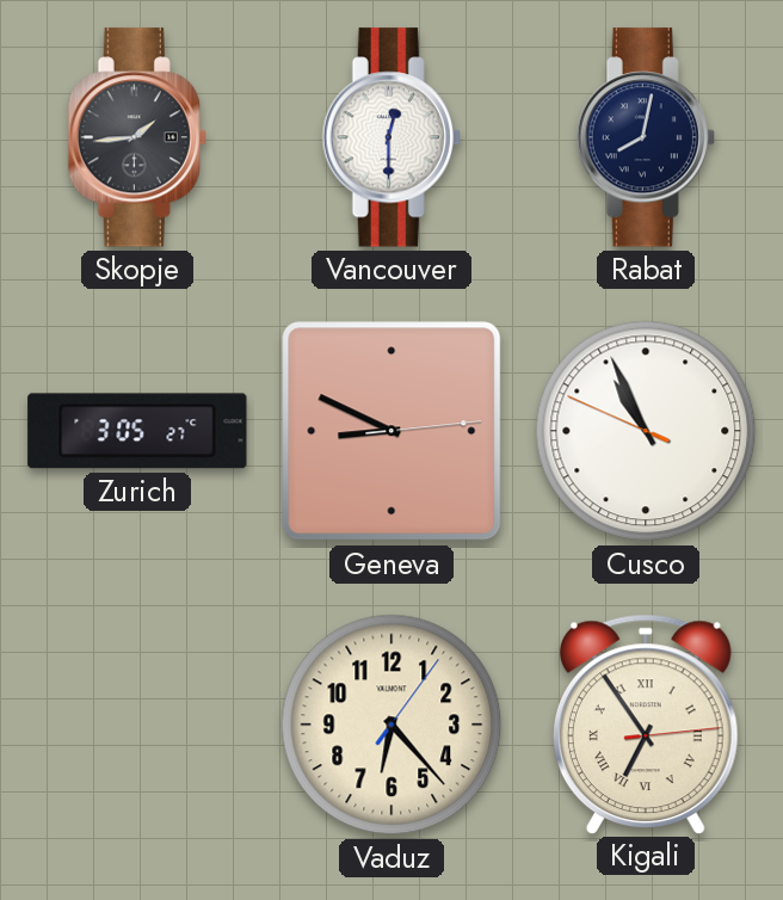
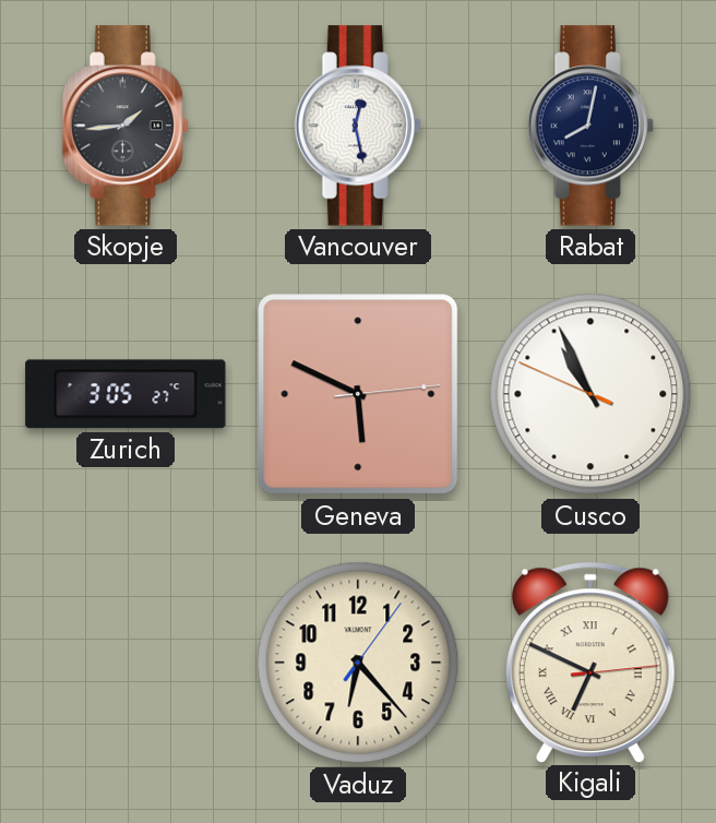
Vancouver: 12:30 -> 12:28 (358, 126)
Geneva: 8:49 -> 5:49 (358, 394)
Kigali: 6:54 -> 6:49 (590, 661)
